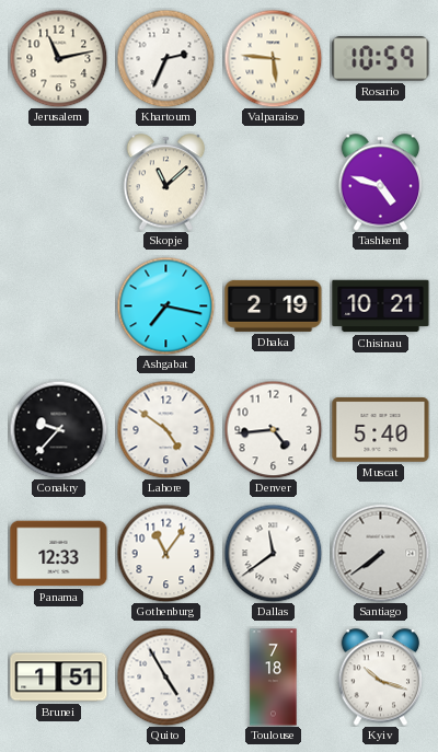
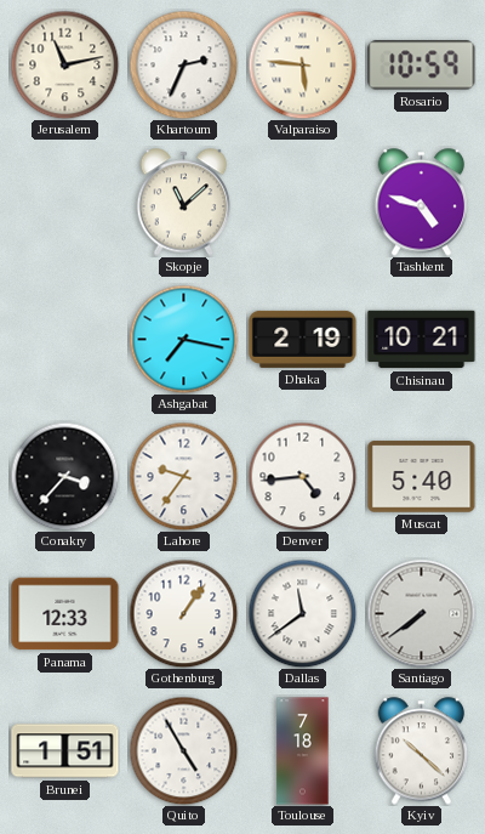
Conakry: 9:37 -> 3:37 (64, 476)
Lahore: 4:51 -> 9:36 (183, 476)
Gothenburg: 11:06 -> 1:06 (183, 613)
Kyiv: 10:18 -> 10:22 (422, 751)
